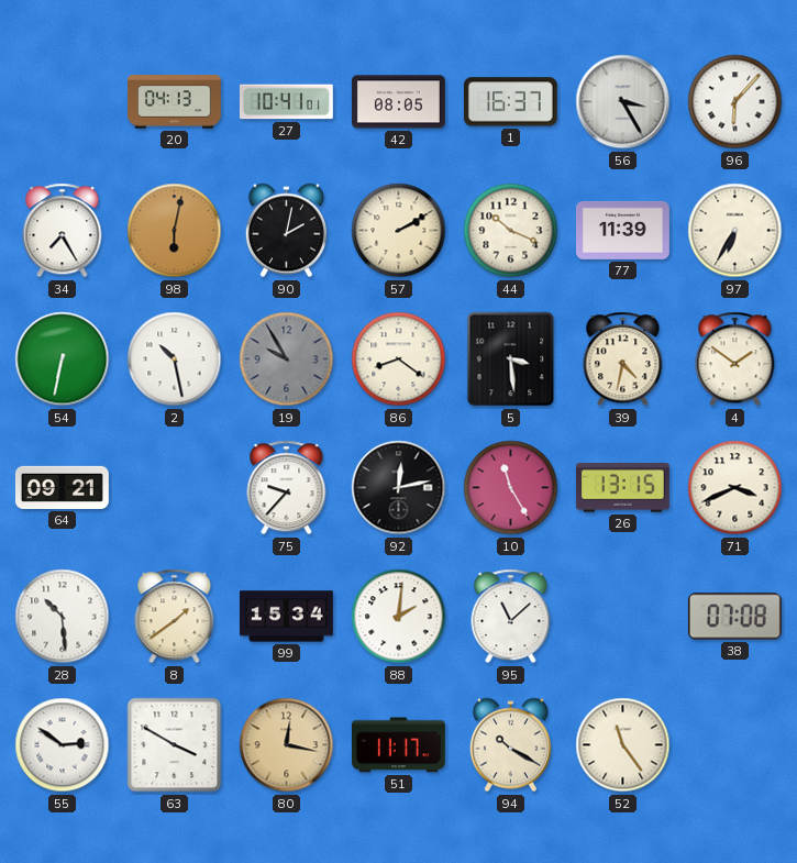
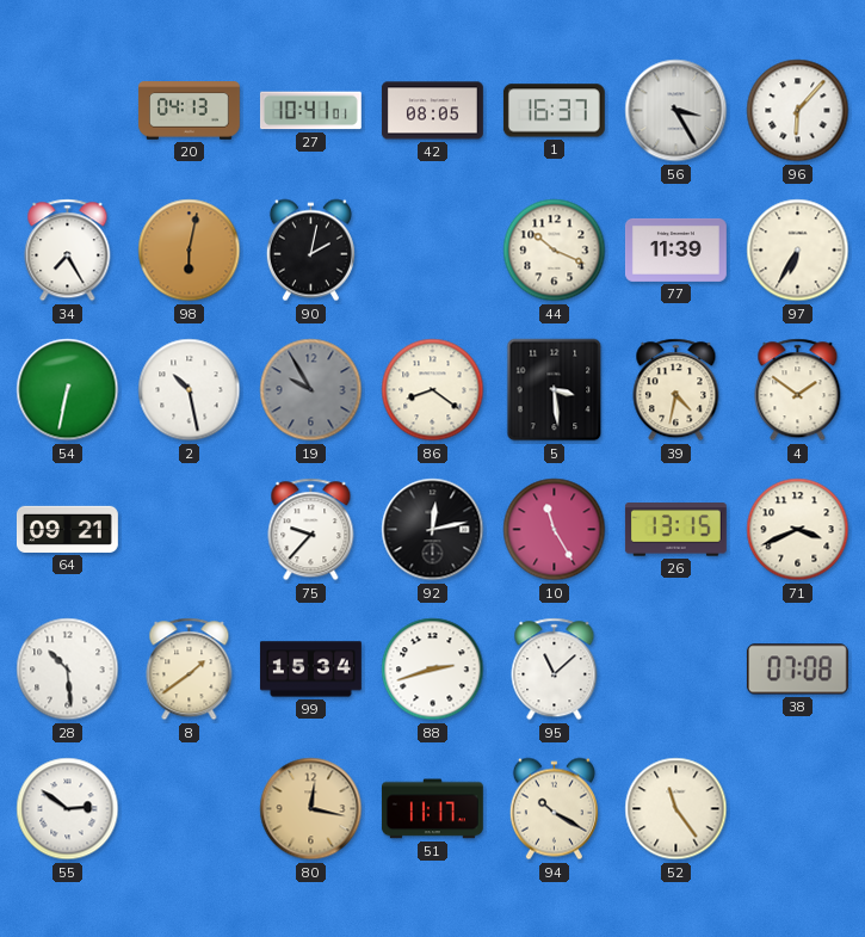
57: 2:10 -> none (399, 231)
88: 2:01 -> 2:42 (433, 670)
63: 3:50 -> none (175, 745)
